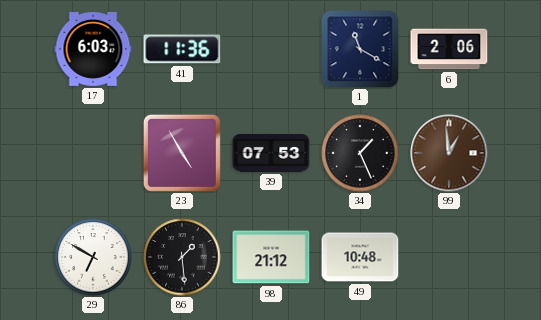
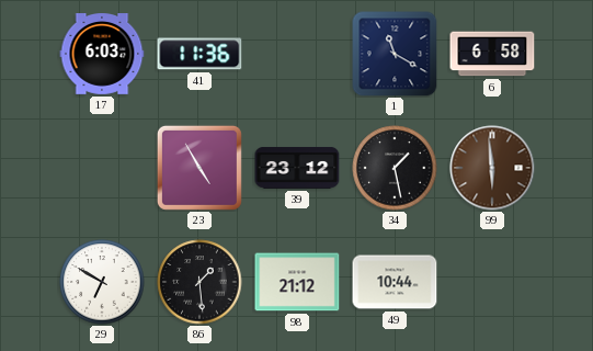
6: 2:06 -> 6:58 (492, 54)
39: 07:53 -> 23:12 (297, 168)
34: 1:26 -> 1:28 (395, 168)
99: 12:59 -> 5:59 (492, 168)
49: 10:48 -> 10:44 (395, 282)
